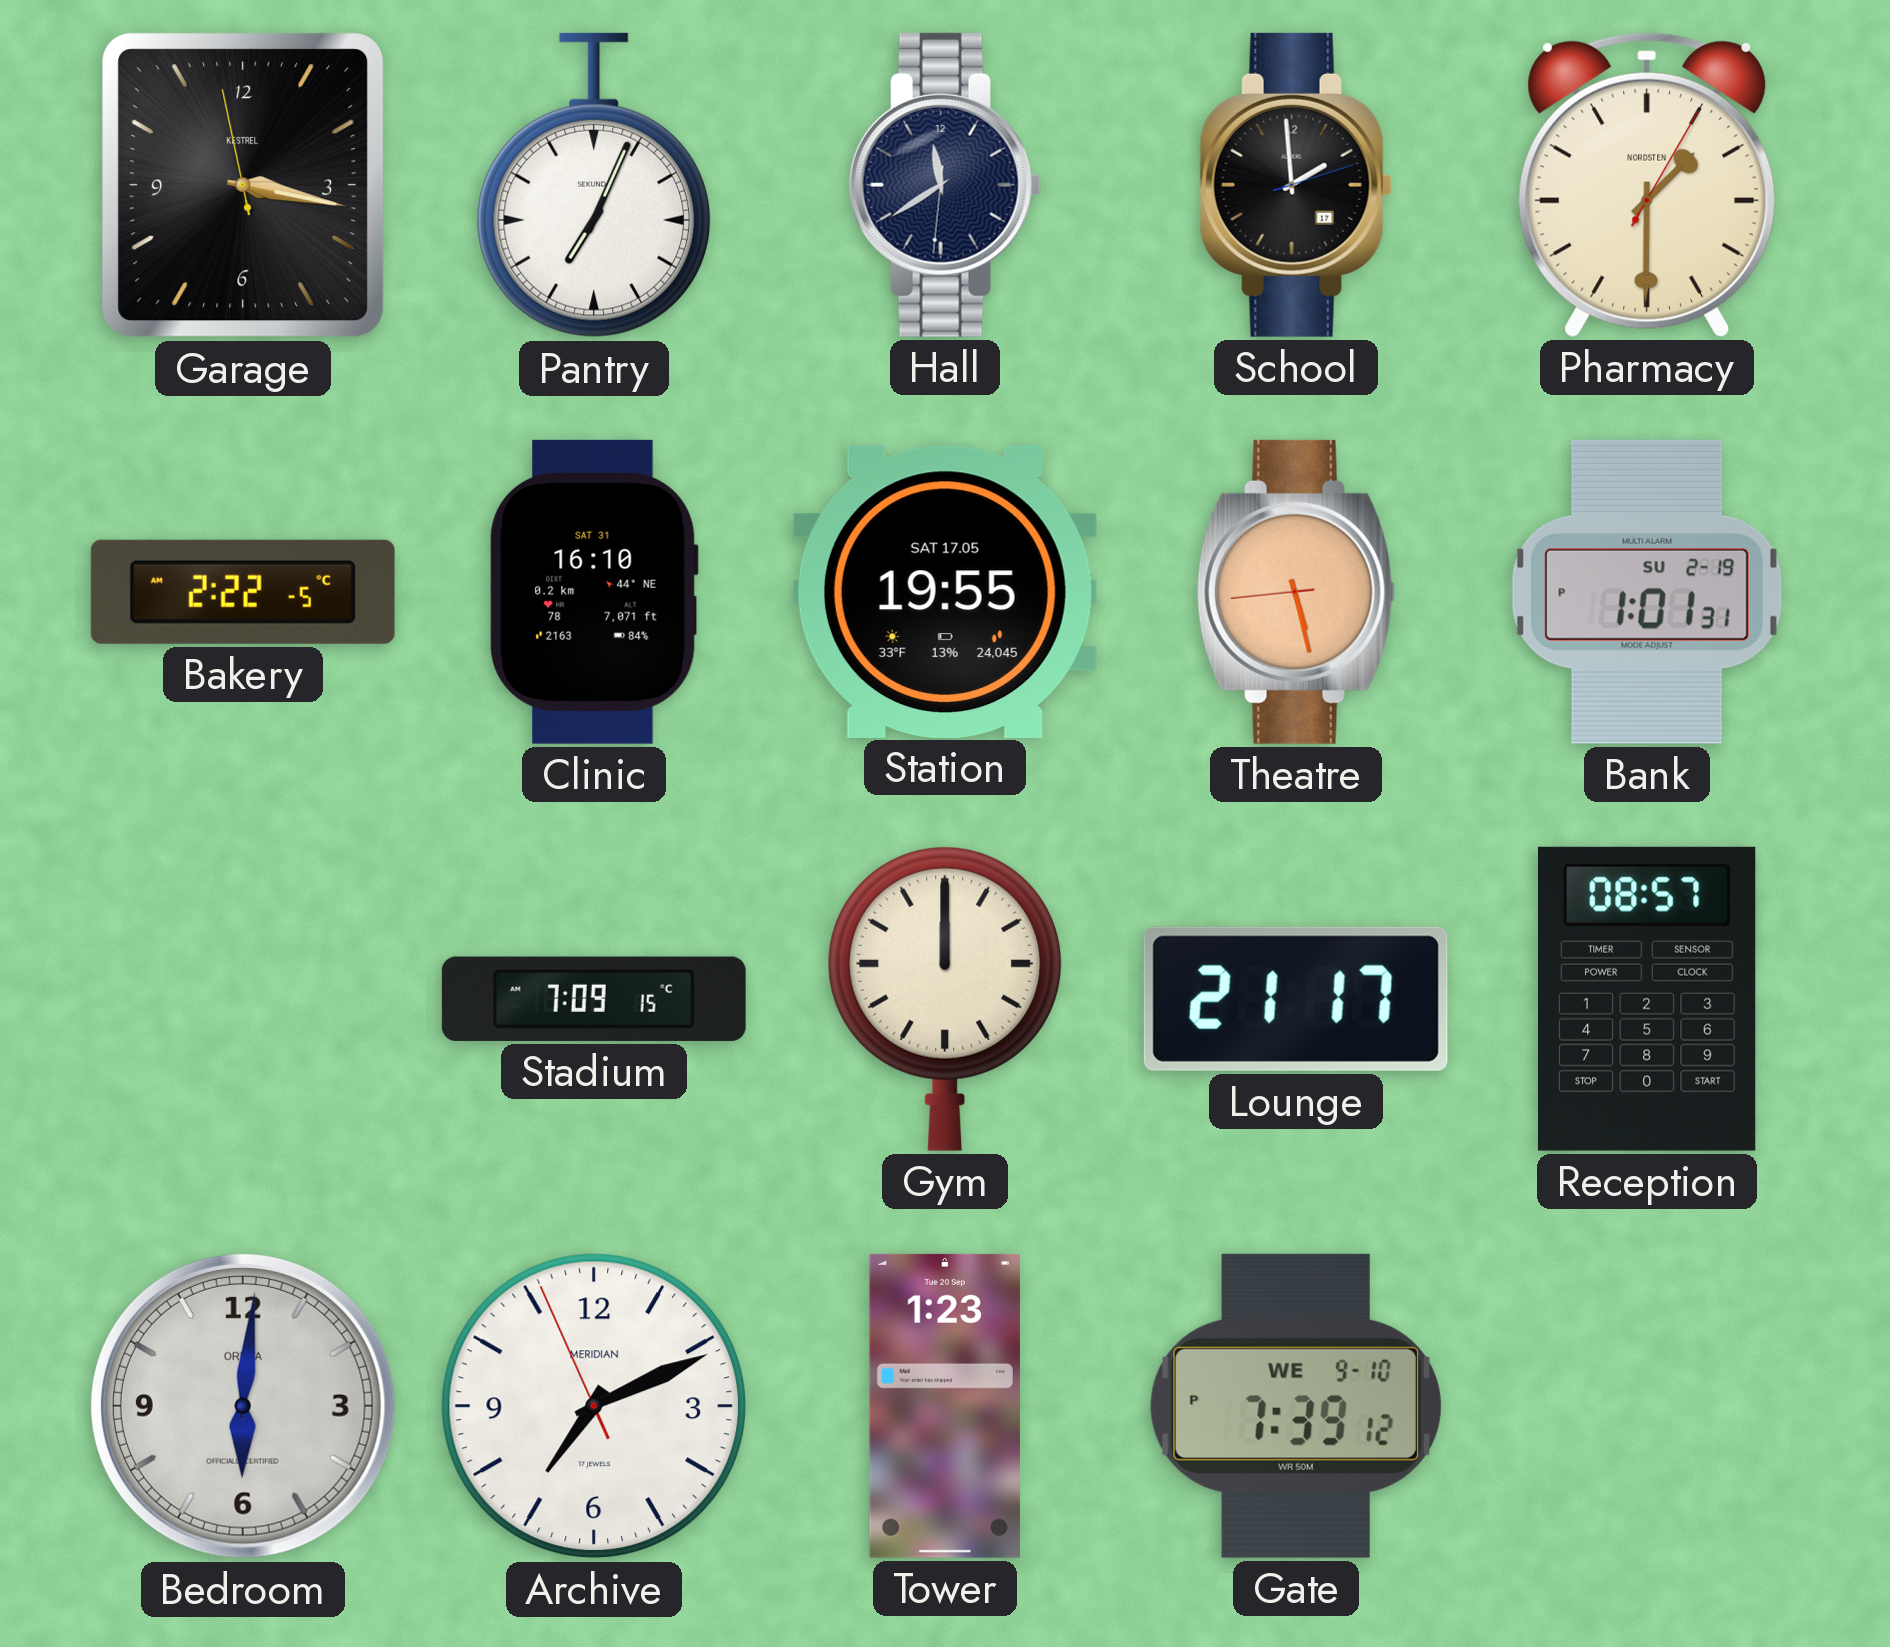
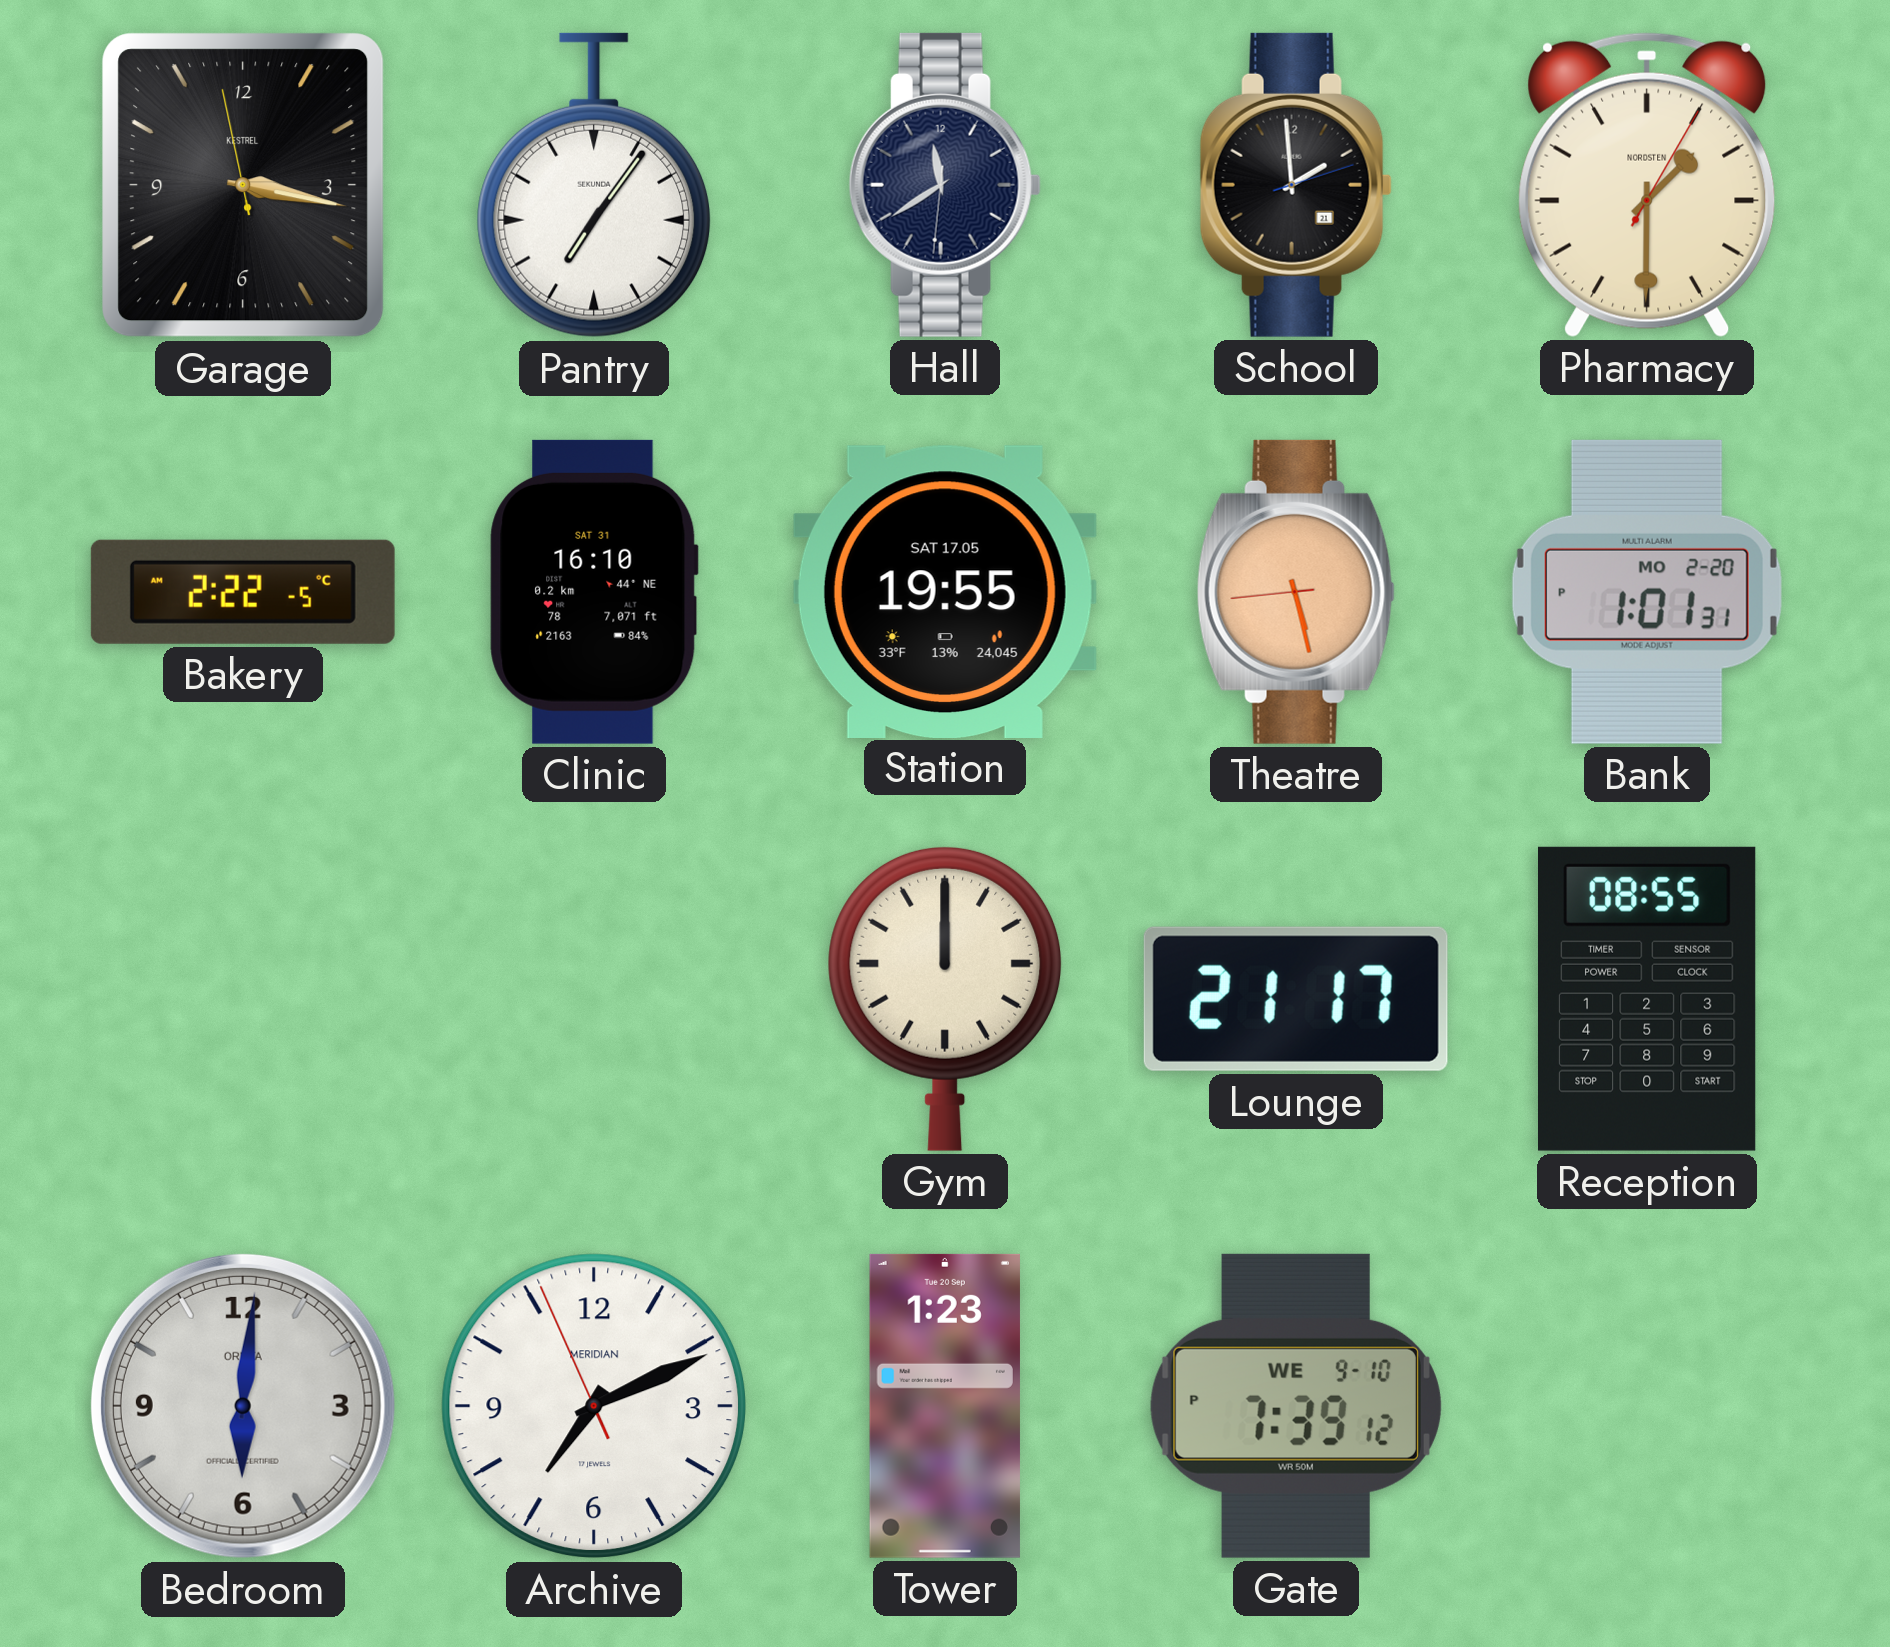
Pantry: 7:04 -> 7:06 (594, 185)
School date: 17 -> 21 (1296, 185)
Bank date: SU 2-19 -> MO 2-20 (1647, 592)
Stadium: 7:09 -> none (594, 999)
Reception: 08:57 -> 08:55 (1648, 999)
